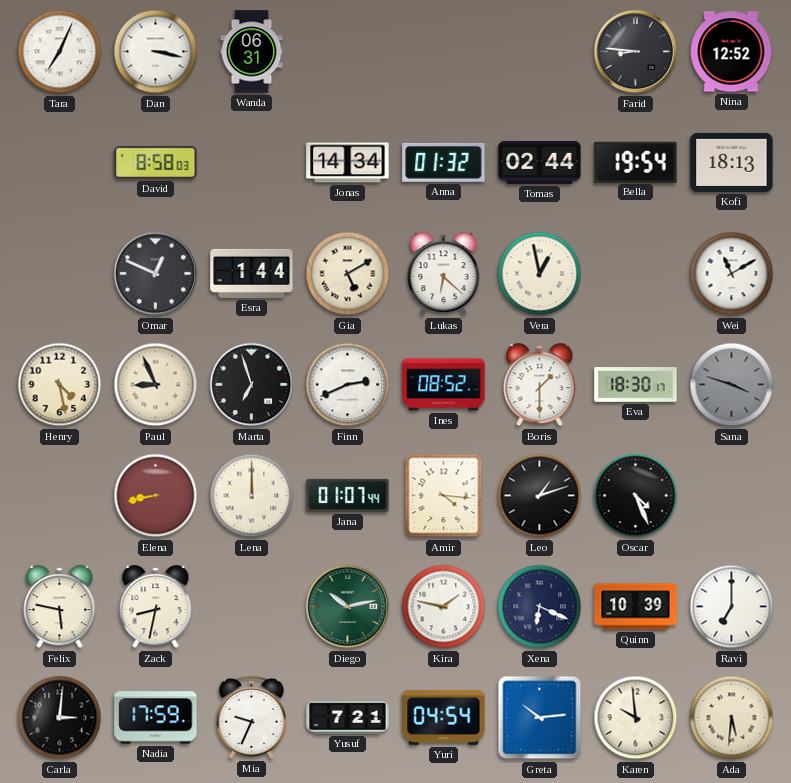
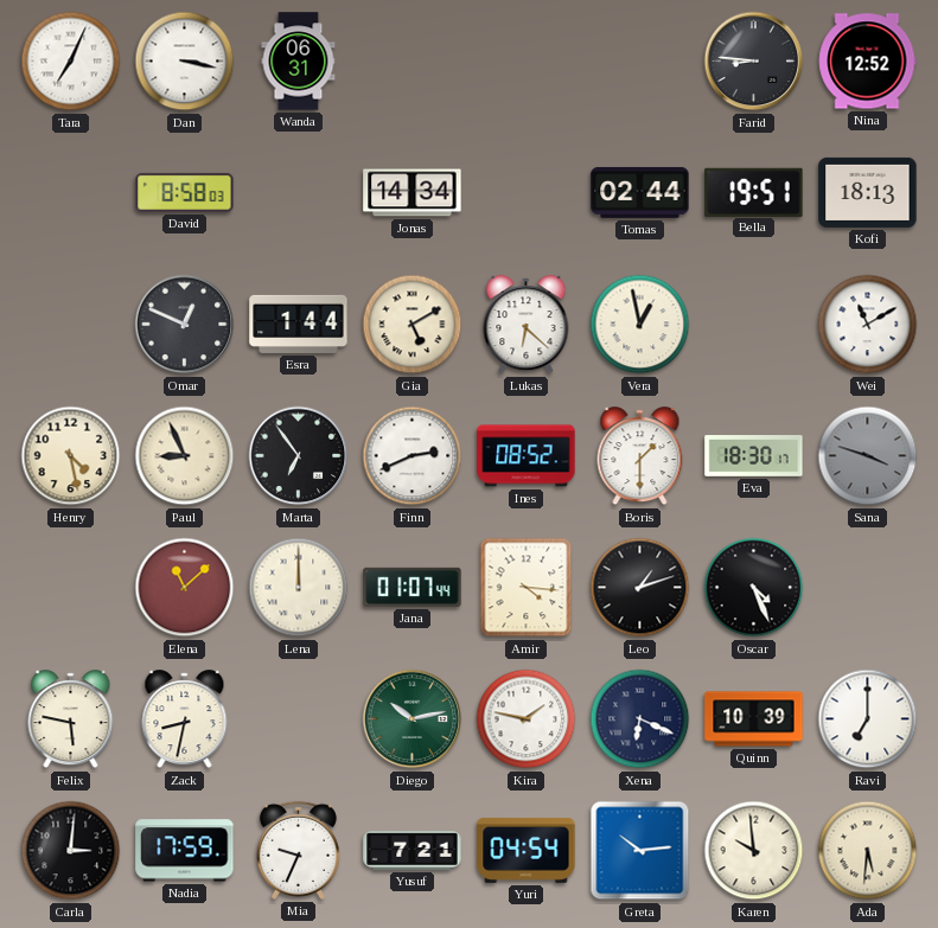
Anna: 01:32 -> none (444, 162)
Bella: 19:54 -> 19:51 (754, 192)
Marta: 6:57 -> 6:54 (299, 456)
Elena: 8:43 -> 11:08 (185, 588)
